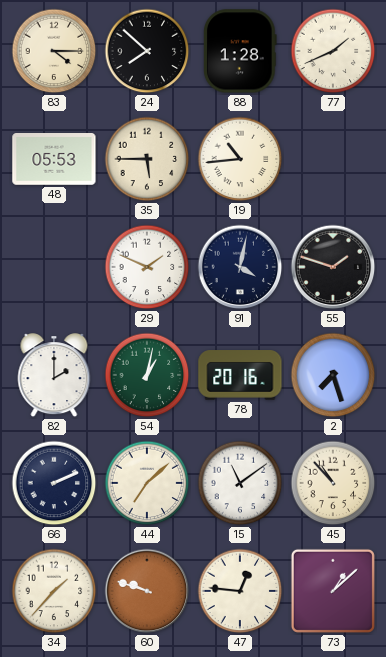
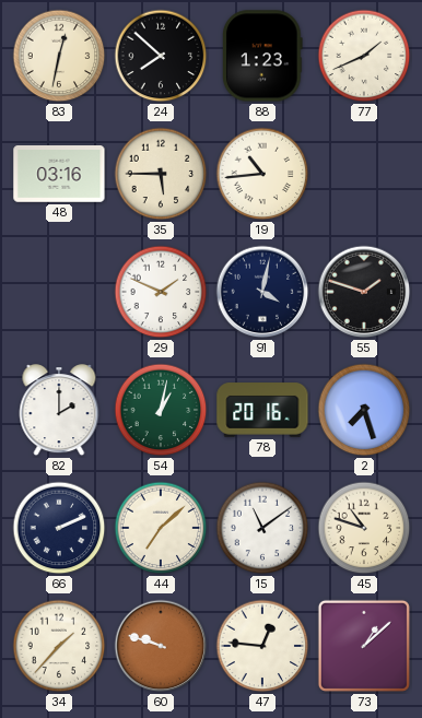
83: 4:15 -> 12:32 (59, 56)
88: 1:28 -> 1:23 (263, 56)
48: 05:53 -> 03:16 (59, 175)
45: 10:53 -> 10:48 (364, 528)
